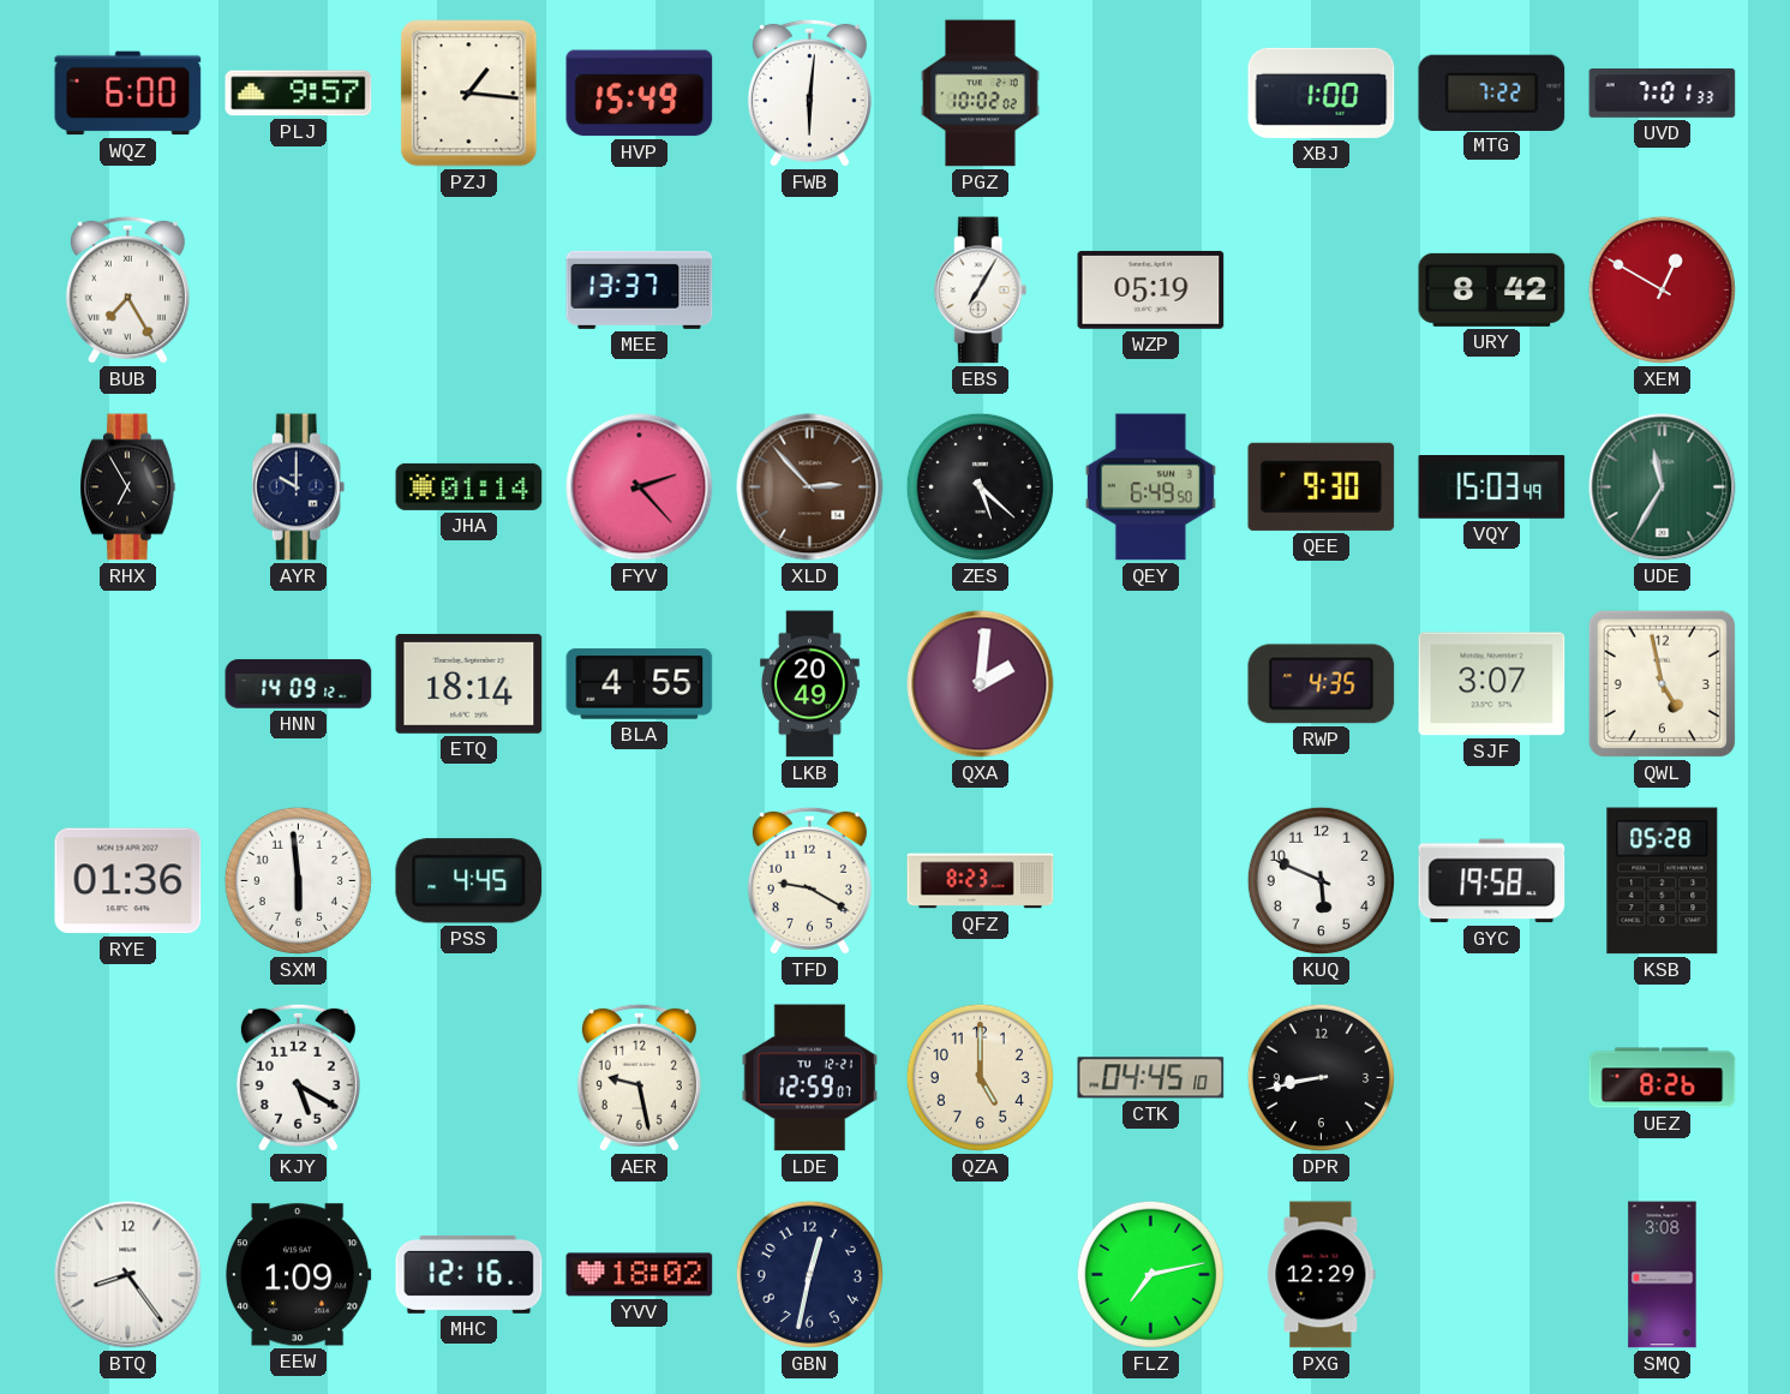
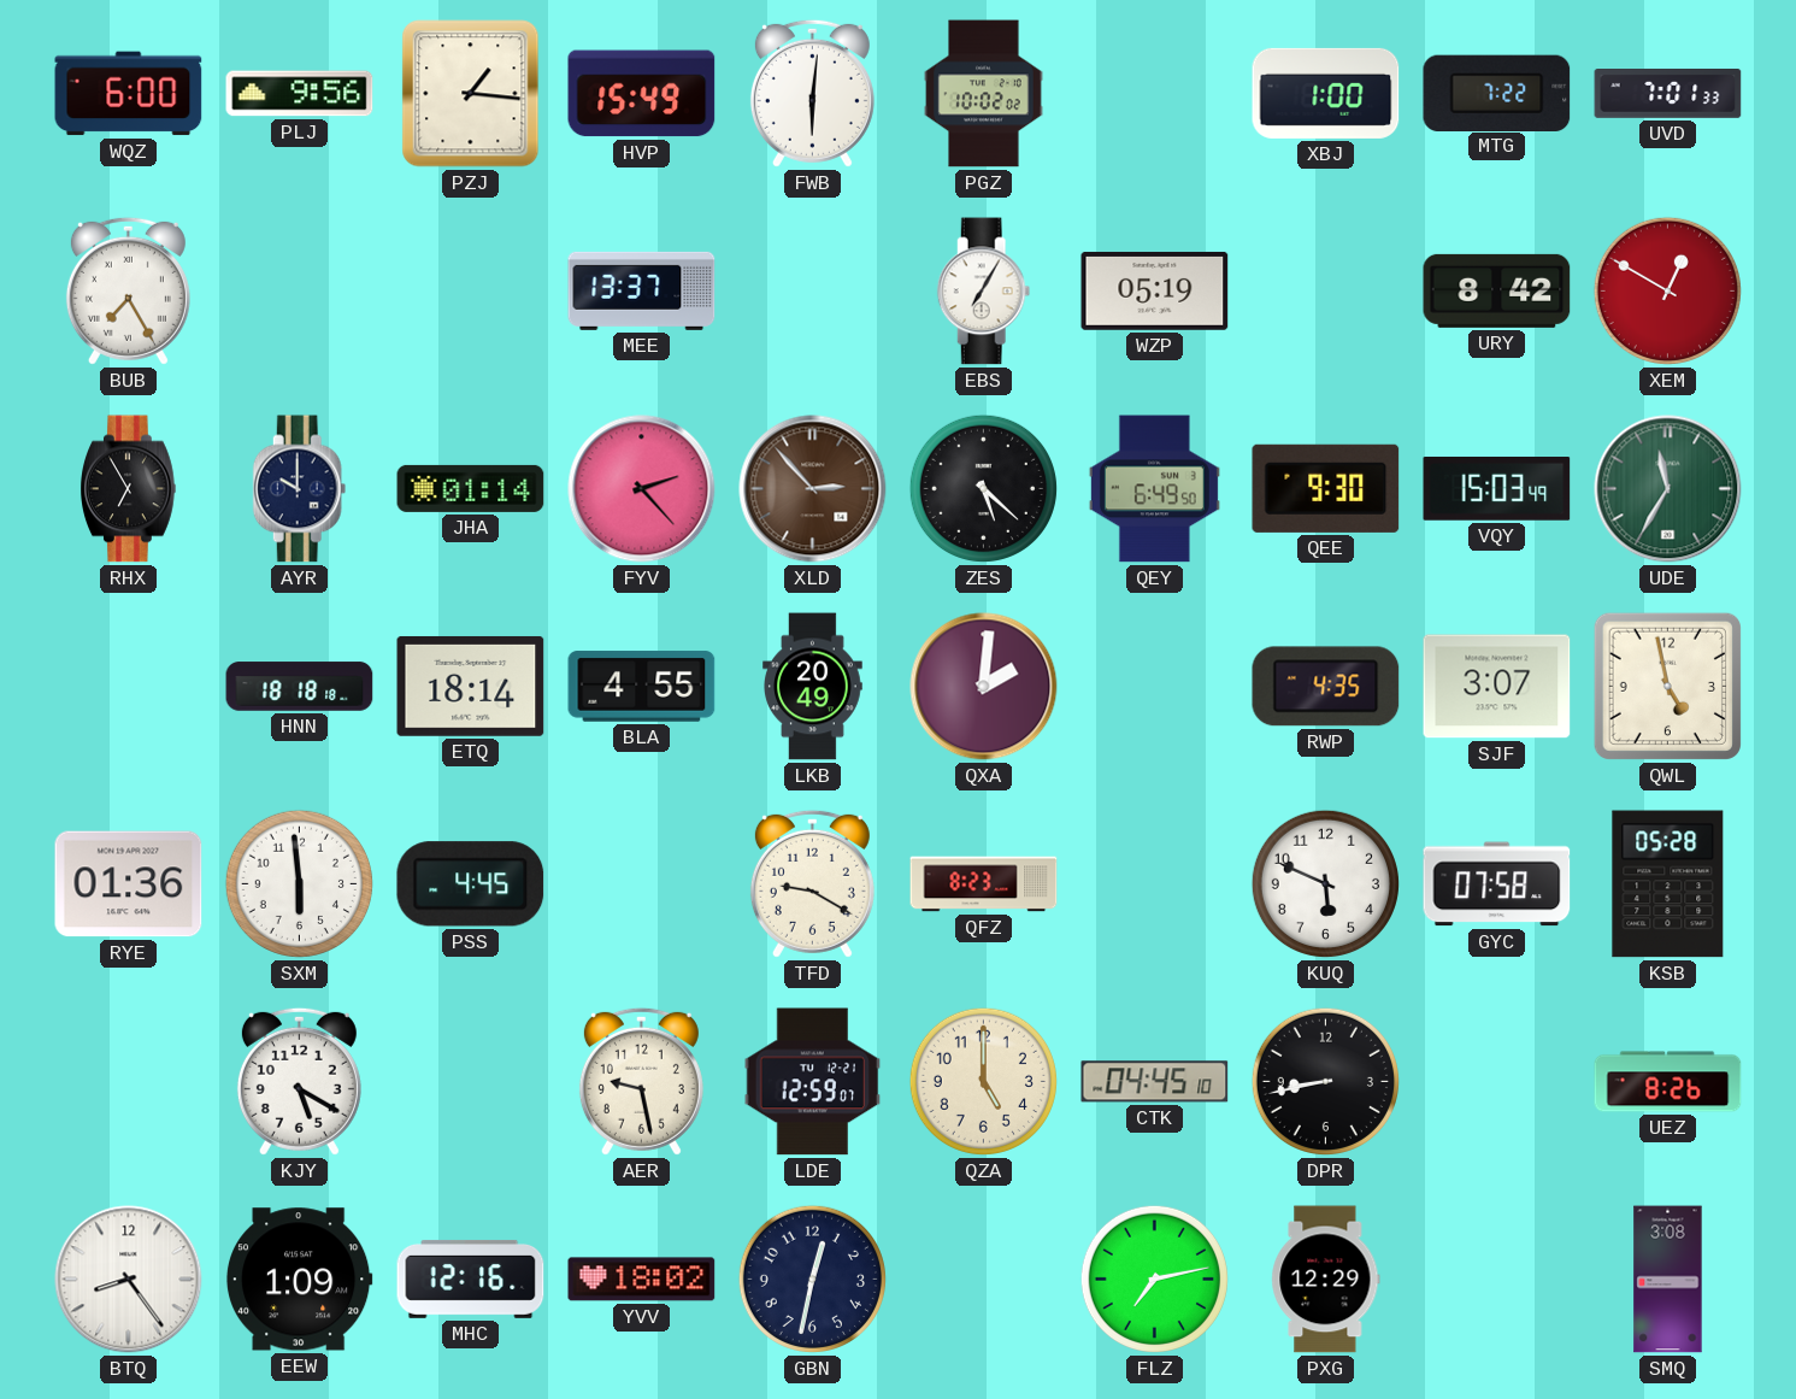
PLJ: 9:57 -> 9:56 (300, 94)
HNN: 14:09 -> 18:18 (300, 687)
GYC: 19:58 -> 07:58 (1497, 884)
